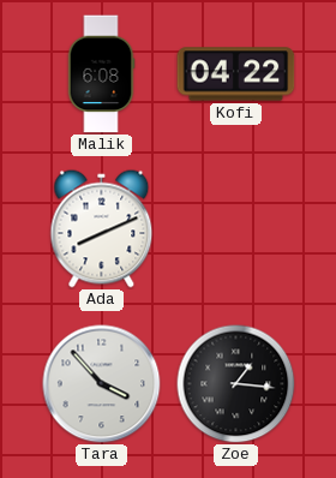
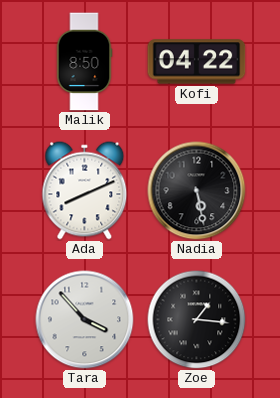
Malik: 6:08 -> 8:50 (84, 62)
Nadia: none -> 5:28 (197, 191)
